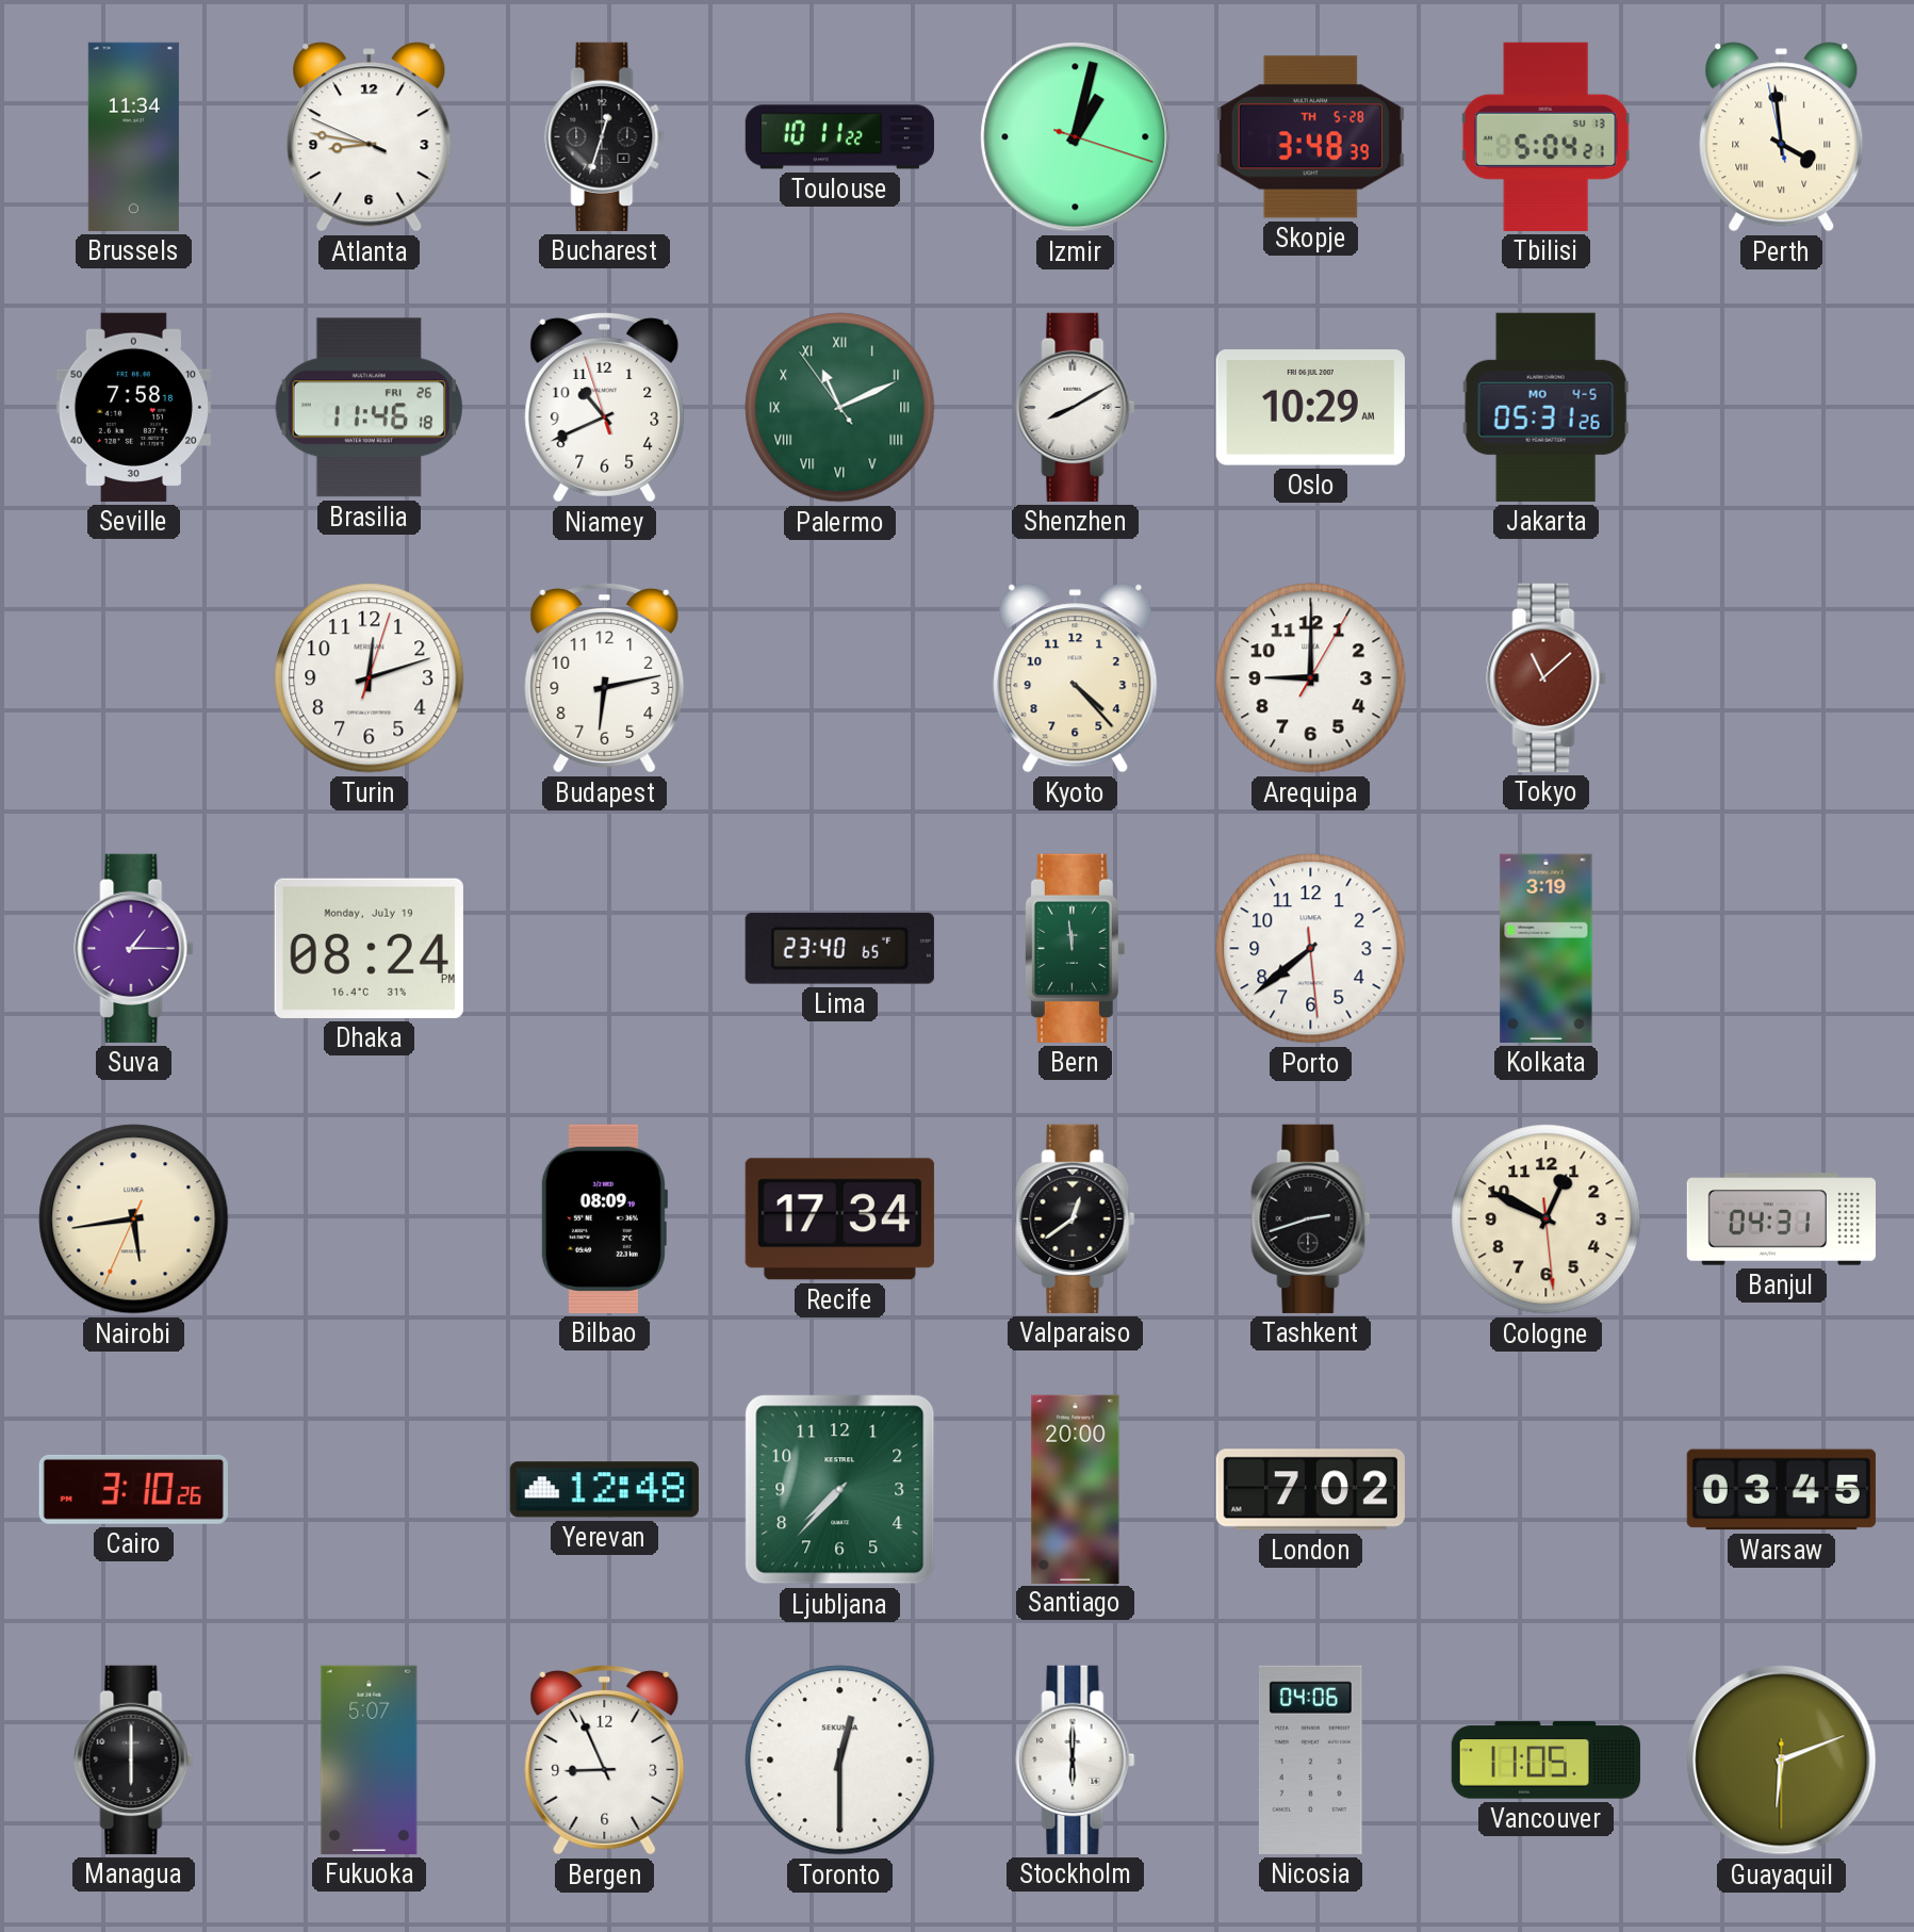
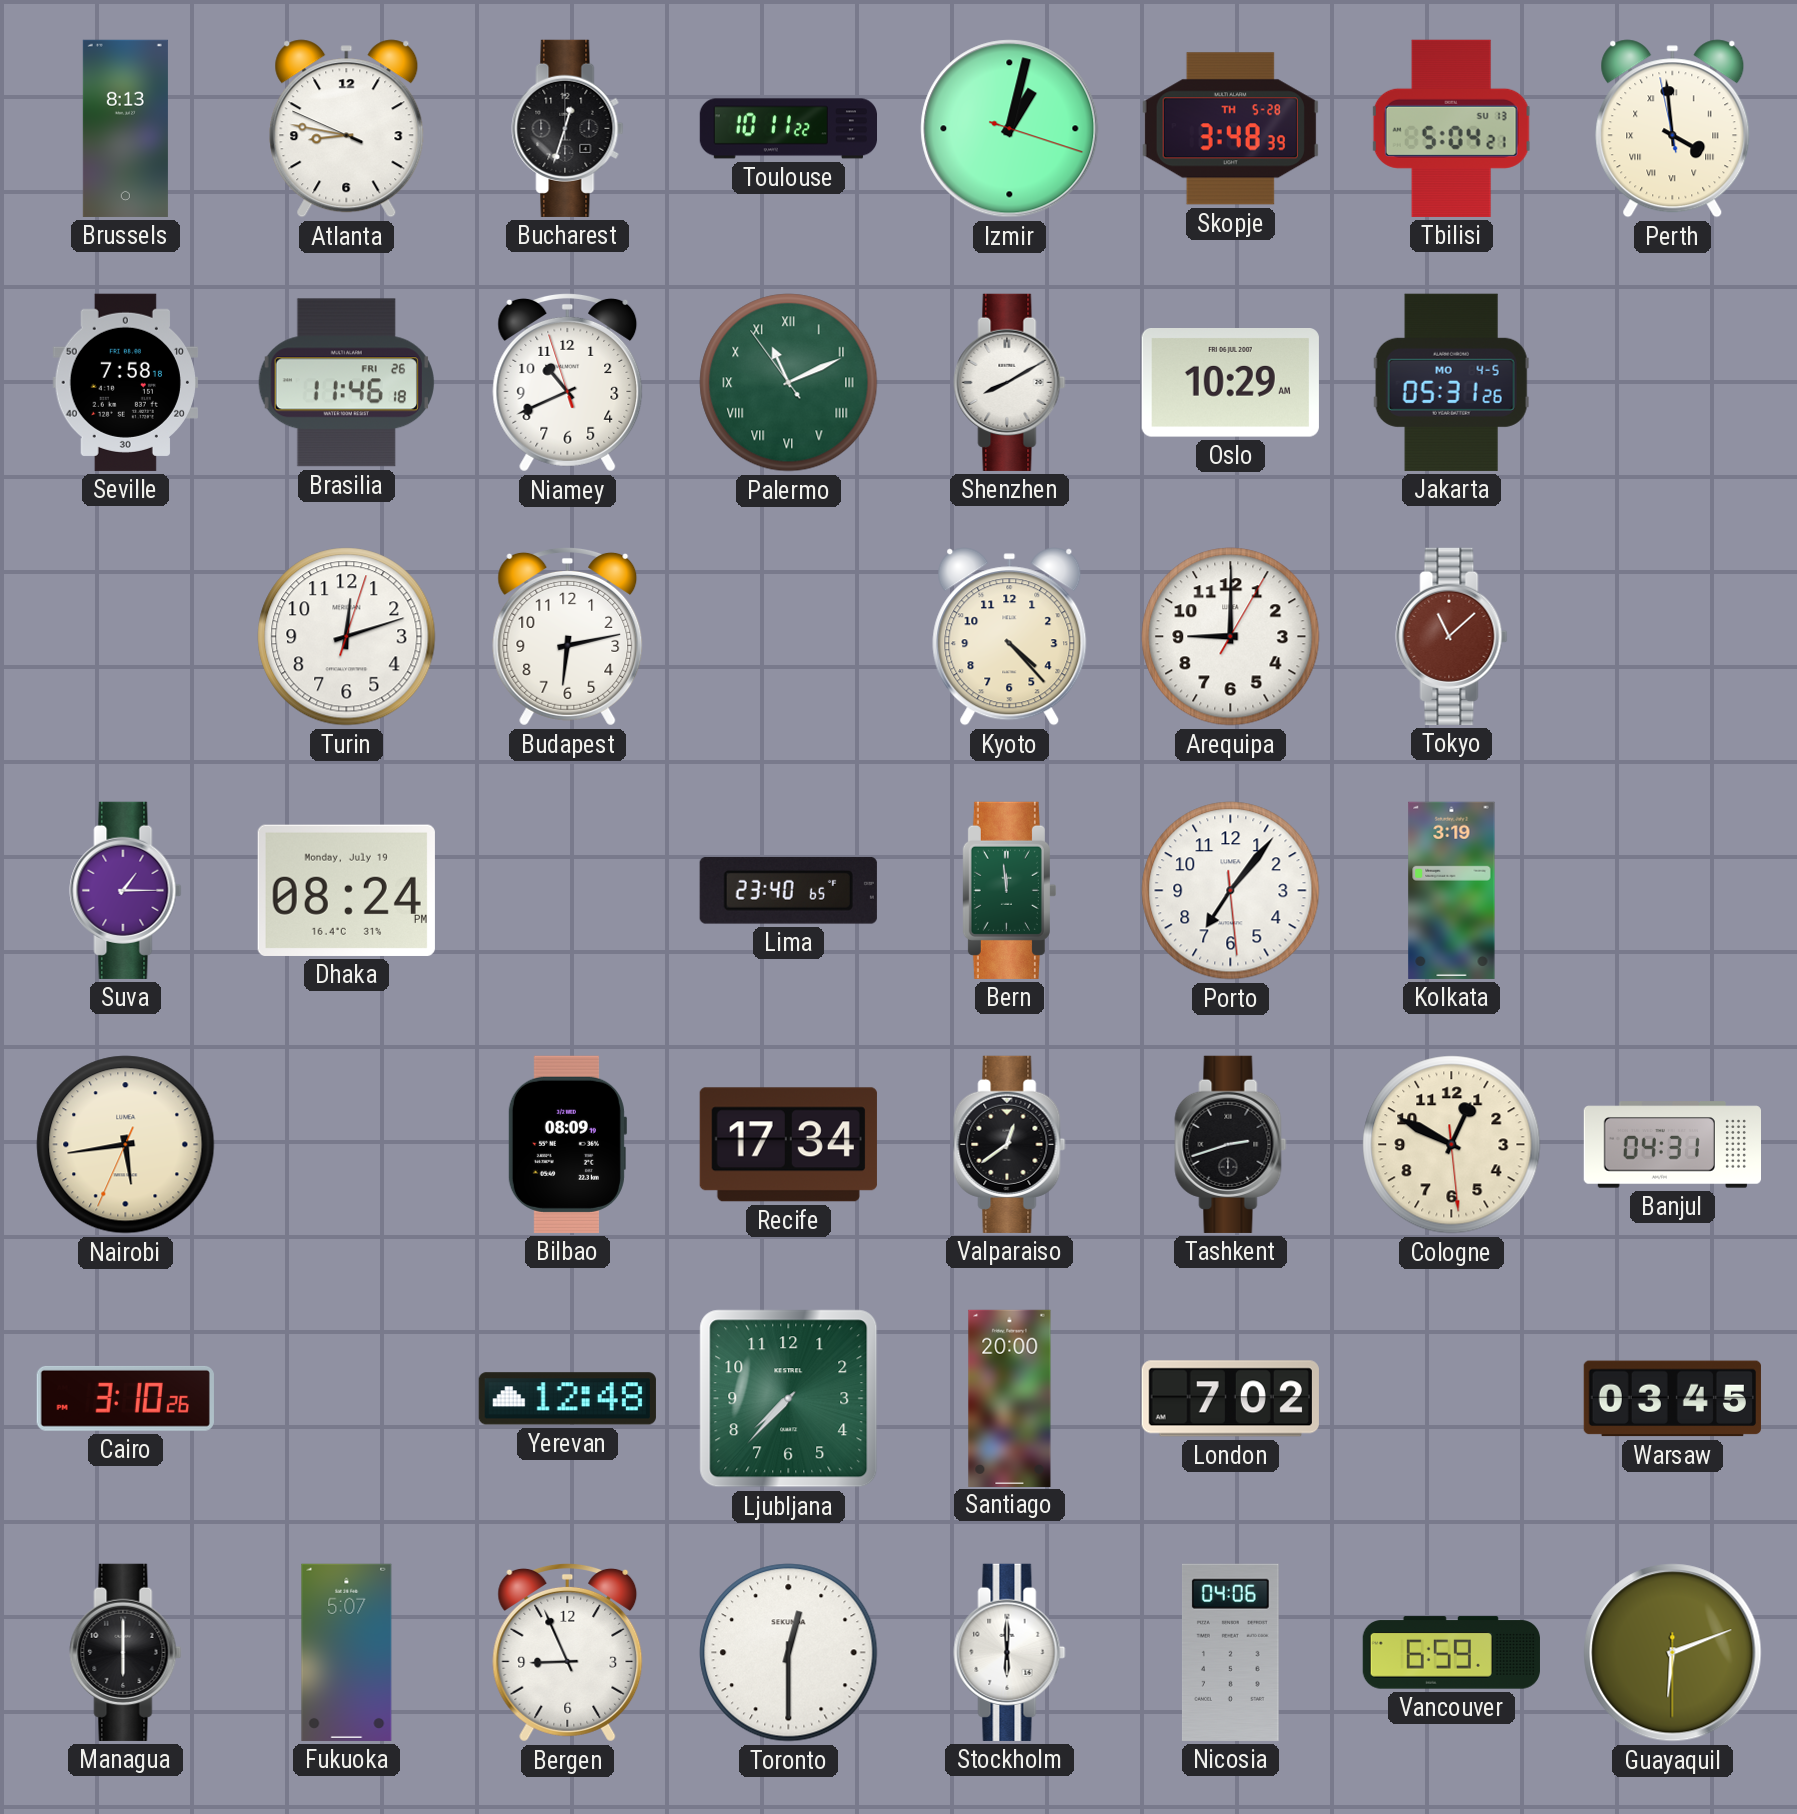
Brussels: 11:34 -> 8:13 (125, 128)
Porto: 7:38 -> 7:06 (1231, 891)
Vancouver: 11:05 -> 6:59 (1451, 1653)
